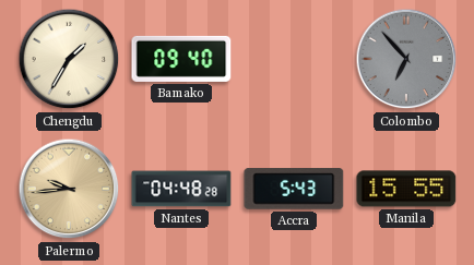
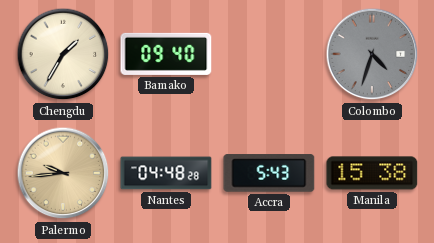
Colombo: 6:53 -> 4:33 (372, 54)
Manila: 15:55 -> 15:38 (372, 173)
